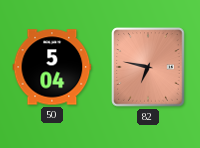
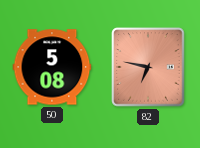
50: 5:04 -> 5:08 (52, 67)
